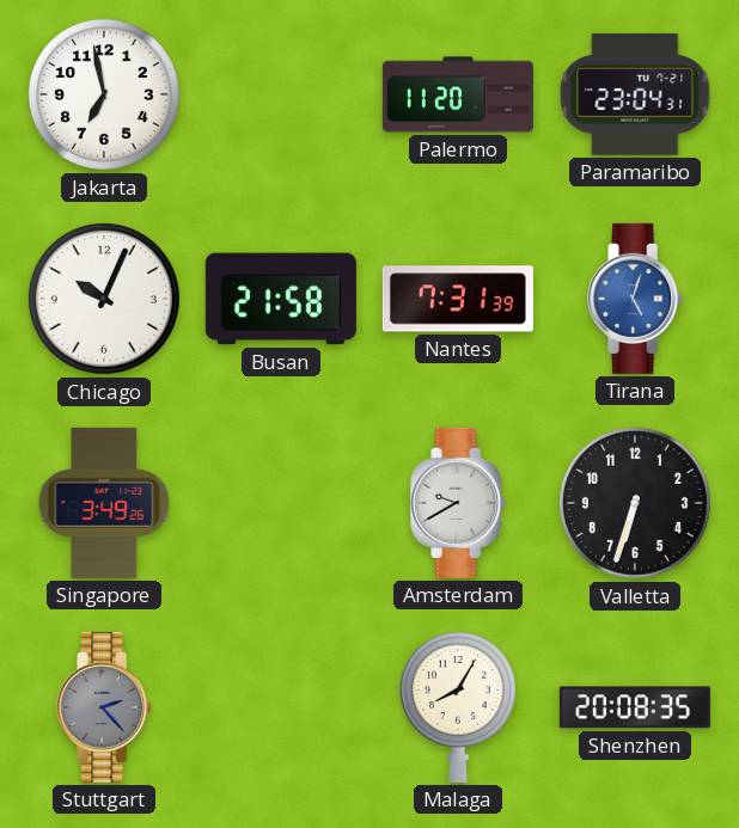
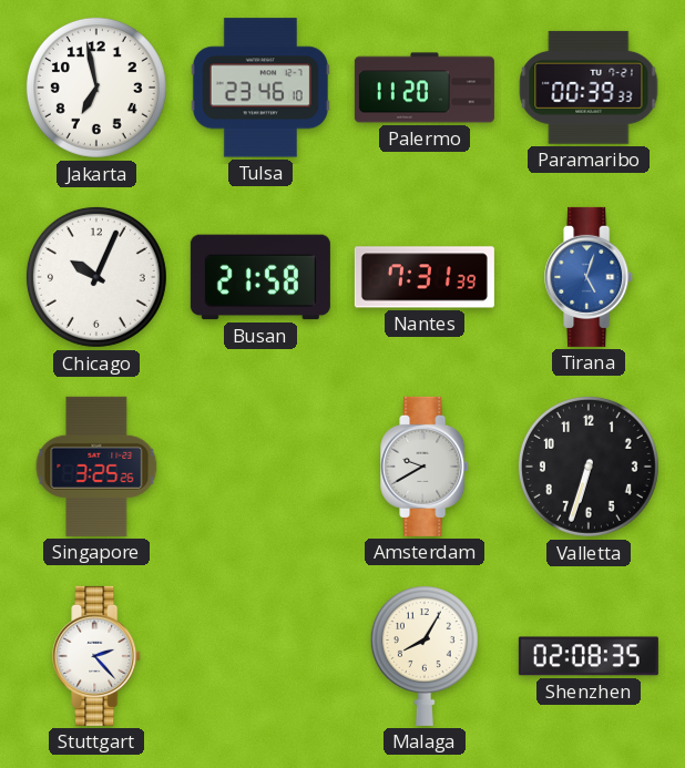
Tulsa: none -> 23:46 (260, 88)
Paramaribo: 23:04 -> 00:39 (589, 88)
Singapore: 3:49 -> 3:25 (96, 467)
Stuttgart dial: grey -> white (98, 656)
Shenzhen: 20:08 -> 02:08 (589, 656)
